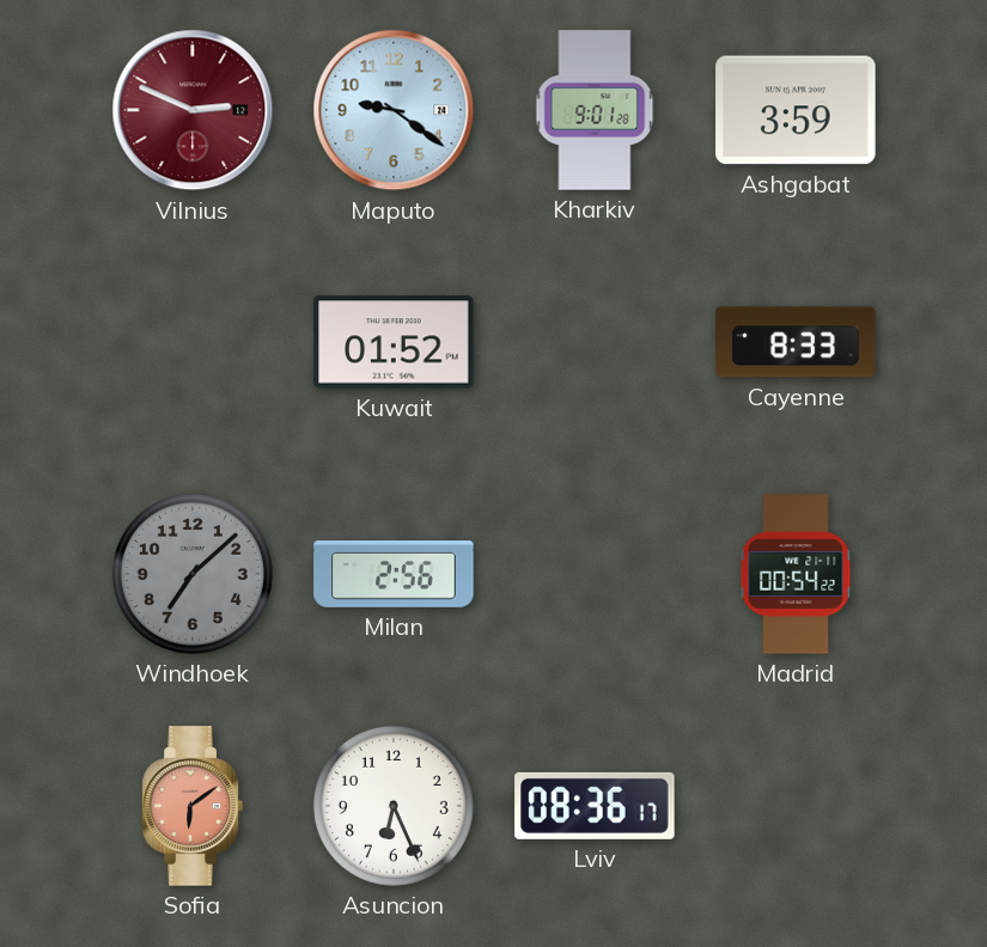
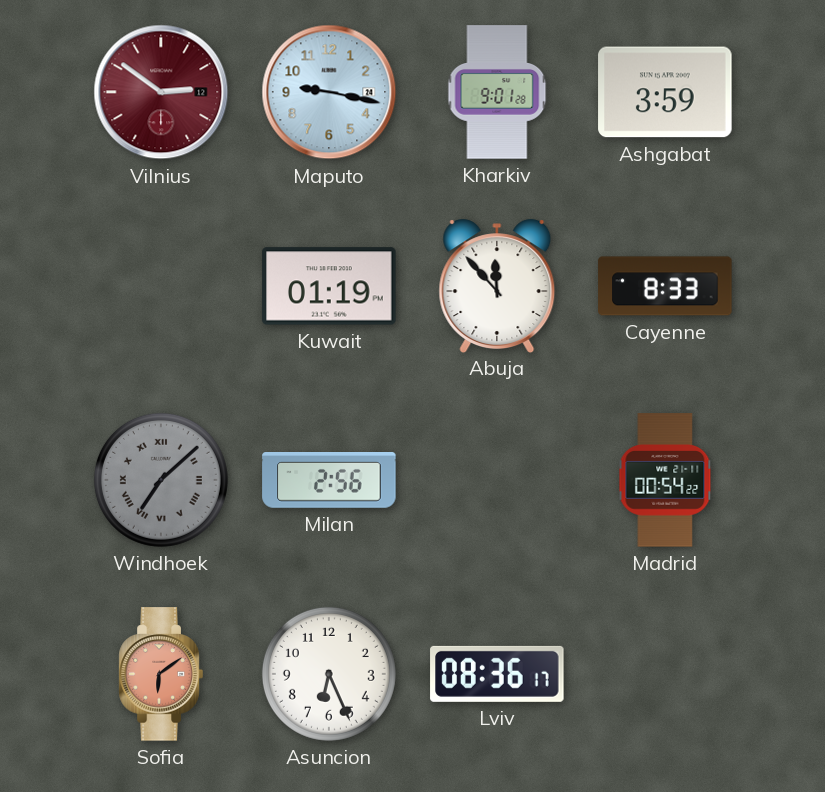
Vilnius: 2:49 -> 2:51 (161, 92)
Maputo: 9:21 -> 9:17 (329, 92)
Kuwait: 01:52 -> 01:19 (329, 286)
Abuja: none -> 11:53 (497, 285)
Windhoek numerals: Arabic -> Roman (161, 480)
